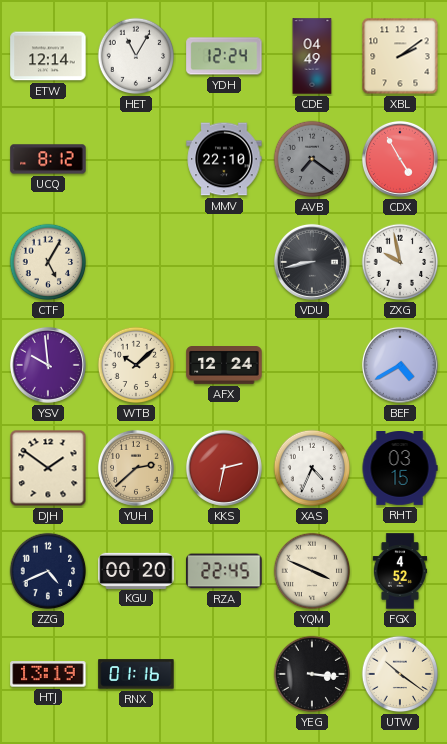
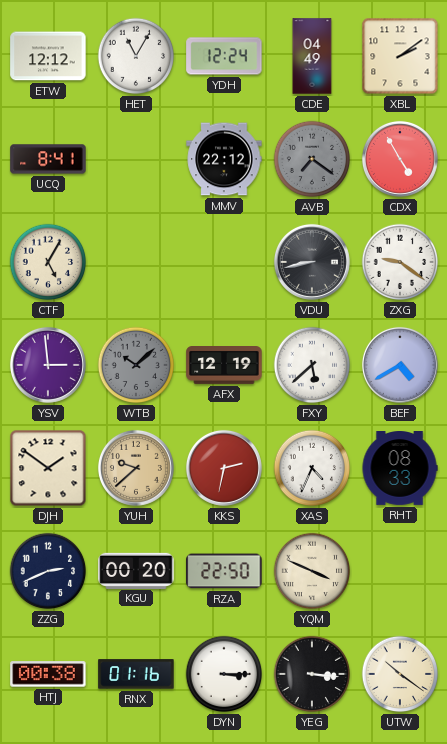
ETW: 12:14 -> 12:12 (48, 56)
UCQ: 8:12 -> 8:41 (48, 159)
MMV: 22:10 -> 22:12 (224, 159)
ZXG: 9:58 -> 9:21 (400, 262)
YSV: 9:59 -> 2:59 (48, 365)
WTB dial: cream -> grey (136, 365)
AFX: 12:24 -> 12:19 (224, 366)
FXY: none -> 5:38 (312, 365)
YUH: 2:38 -> 9:38 (136, 468)
RHT: 03:15 -> 08:33 (400, 469)
ZZG: 4:41 -> 2:41 (48, 571)
RZA: 22:45 -> 22:50 (224, 571)
FGX: 4:52 -> none (400, 571)
HTJ: 13:19 -> 00:38 (48, 674)
DYN: none -> 3:15 (224, 674)
